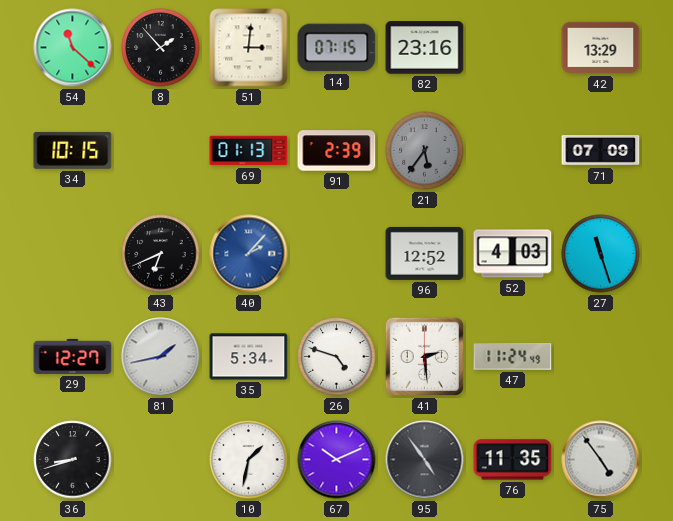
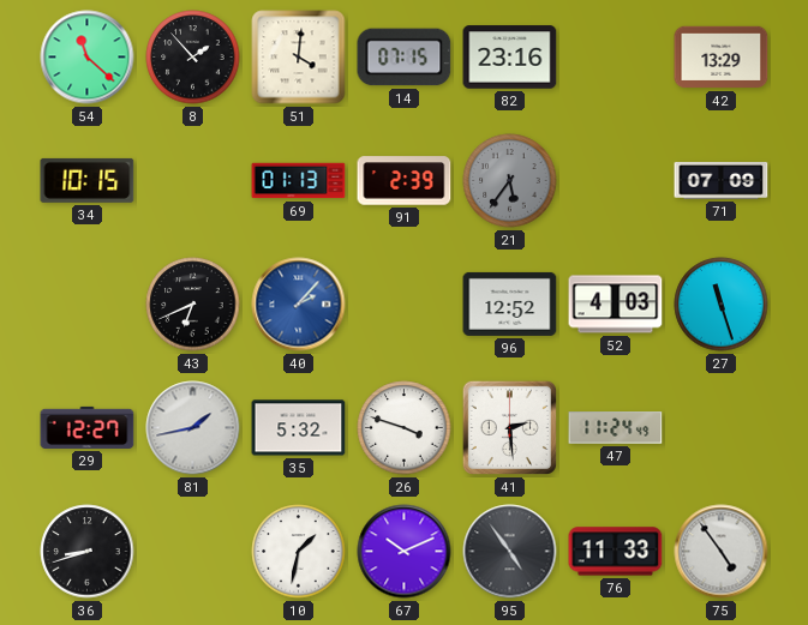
51: 3:01 -> 4:01 (299, 58)
35: 5:34 -> 5:32 (299, 428)
26: 4:48 -> 3:48 (405, 428)
76: 11:35 -> 11:33 (616, 552)
